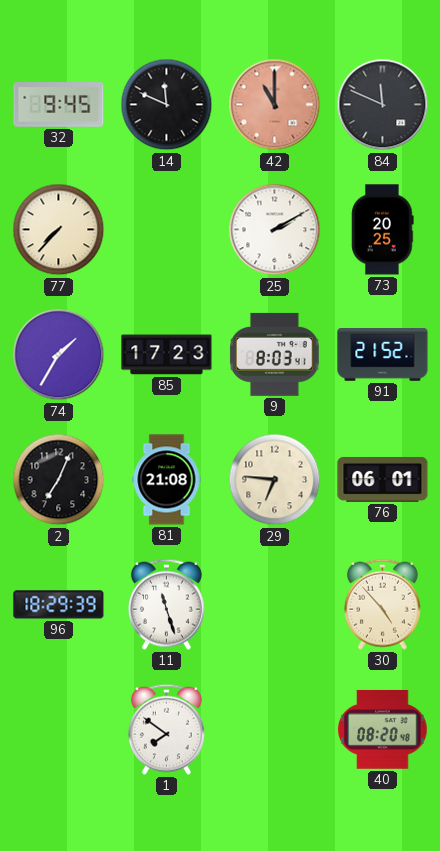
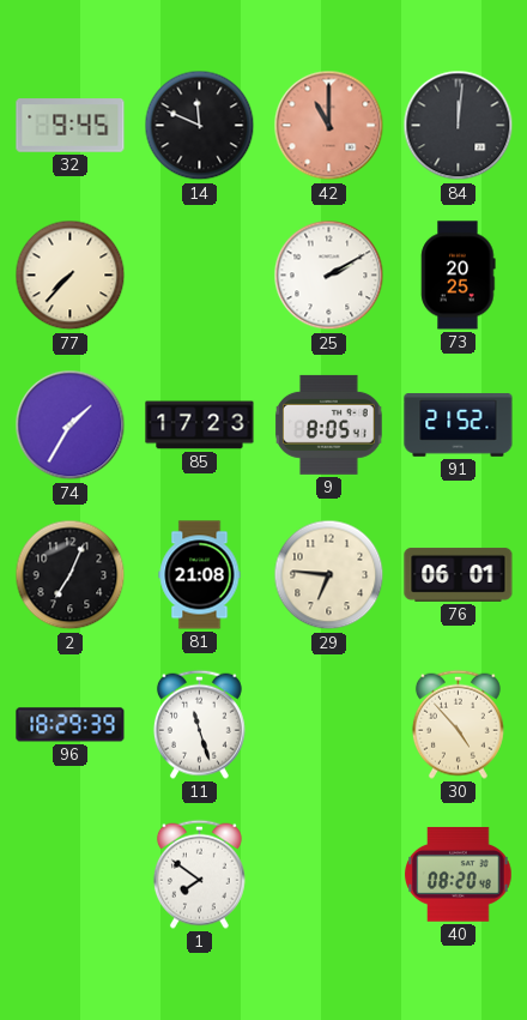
84: 11:49 -> 12:01 (459, 126)
9: 8:03 -> 8:05 (329, 424)
